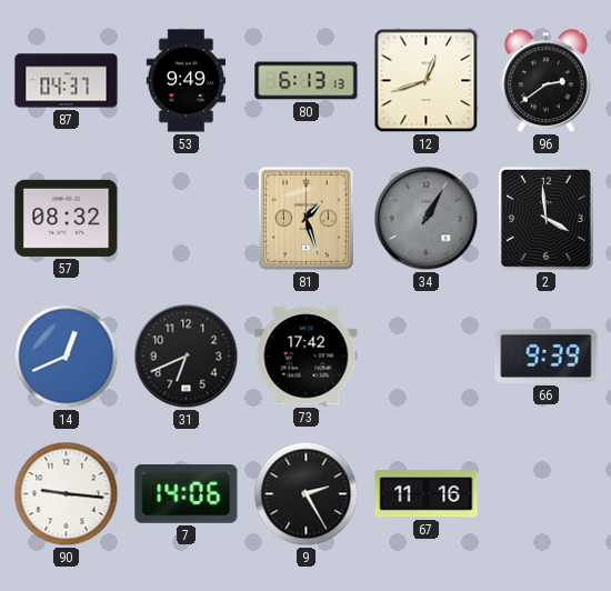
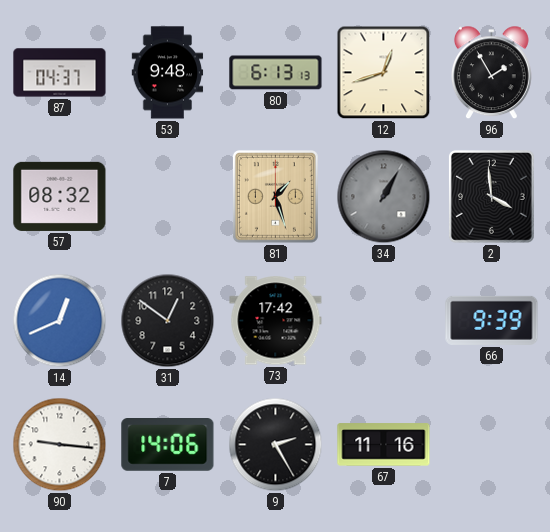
53: 9:49 -> 9:48 (168, 73)
96: 2:39 -> 1:55 (491, 73)
31: 6:41 -> 12:51 (168, 321)
